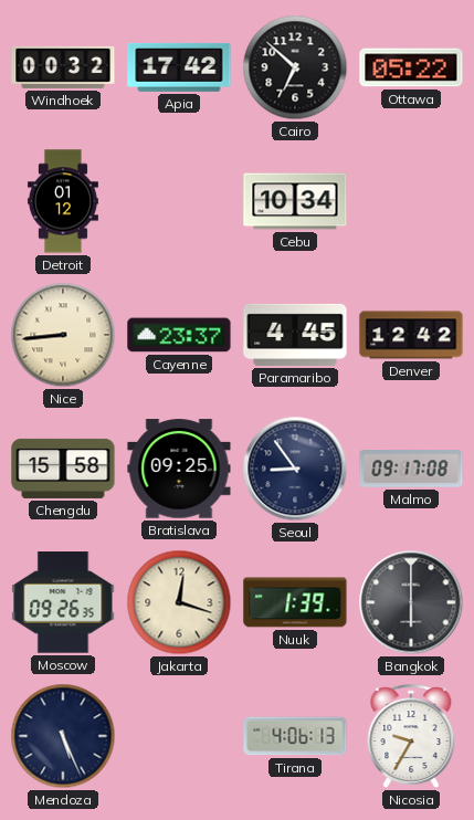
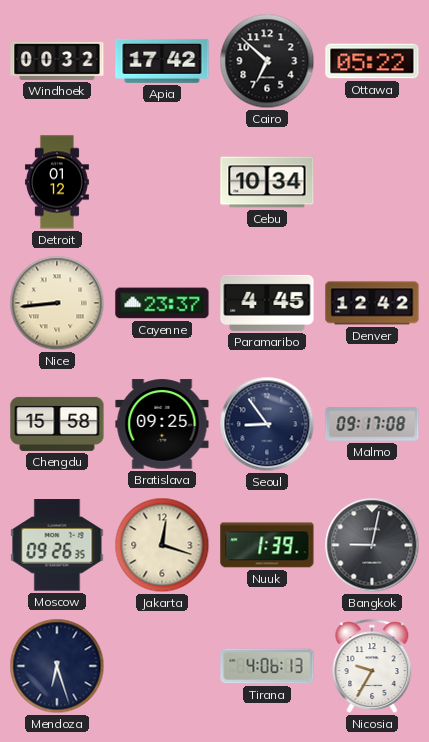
Bangkok: 6:00 -> 9:02 (372, 545)
Mendoza: 5:26 -> 6:27 (57, 666)
